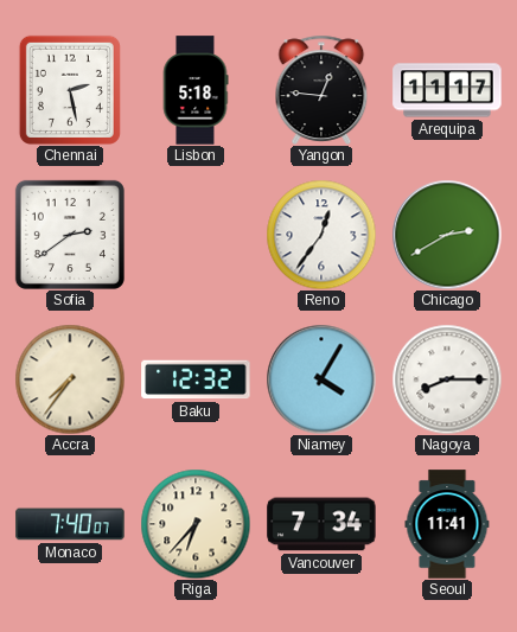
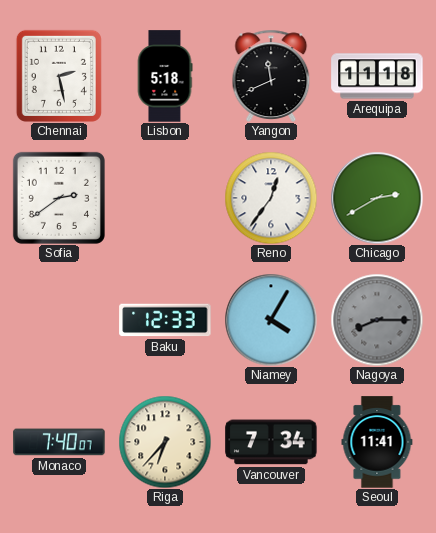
Yangon: 12:46 -> 11:41 (271, 76)
Arequipa: 11:17 -> 11:18 (377, 76)
Accra: 7:36 -> none (70, 379)
Baku: 12:32 -> 12:33 (165, 320)
Nagoya dial: white -> grey (377, 320)
